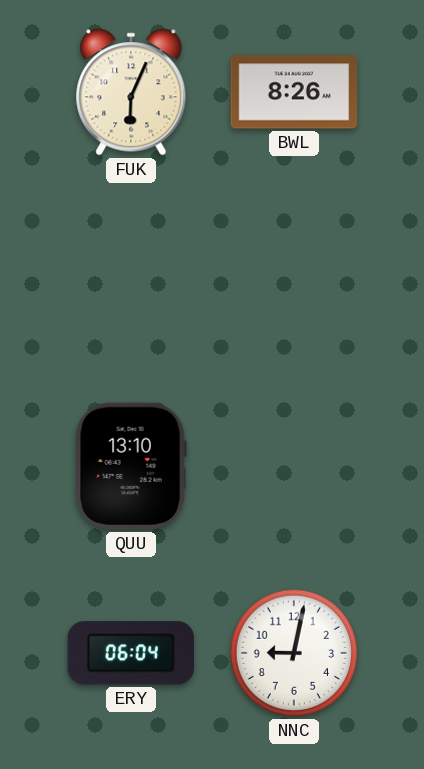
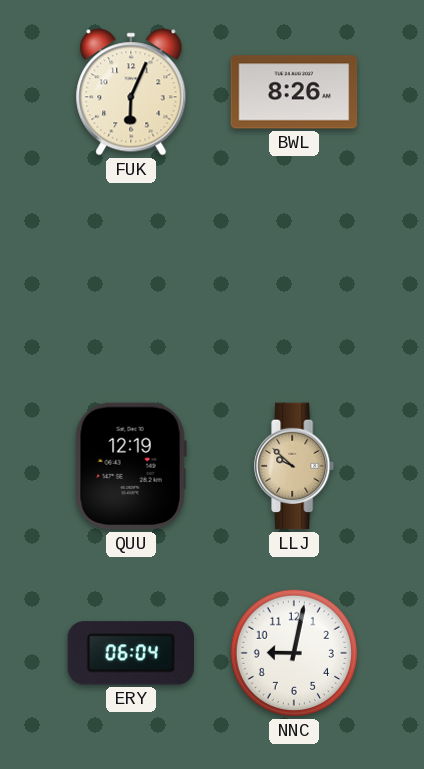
QUU: 13:10 -> 12:19 (131, 466)
LLJ: none -> 9:52 (295, 466)
